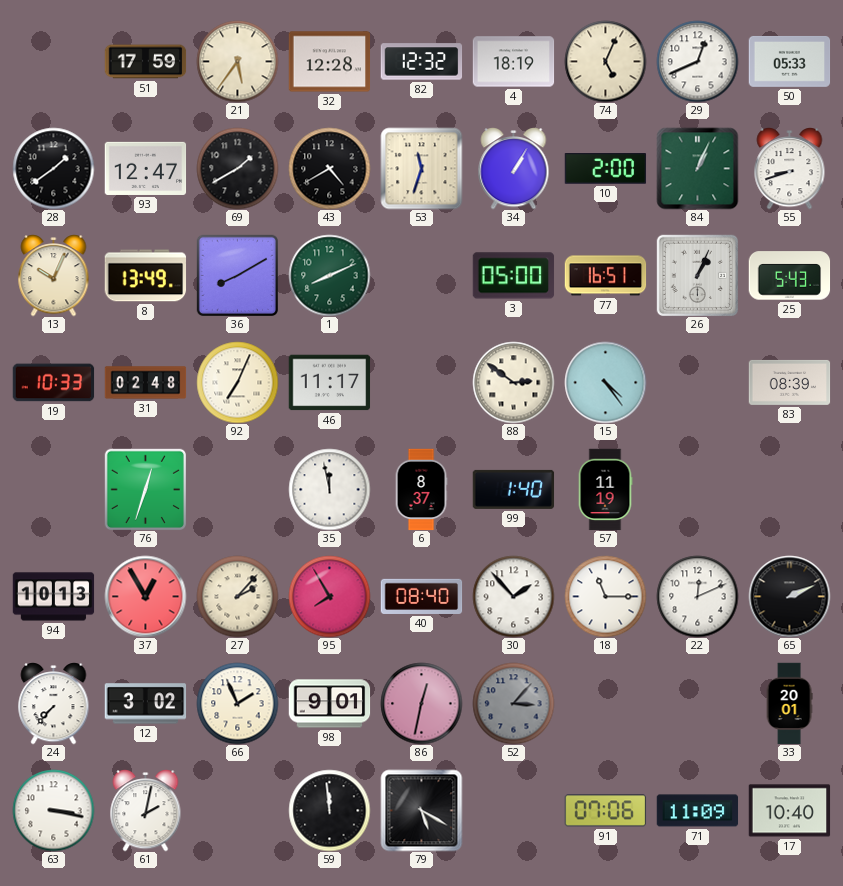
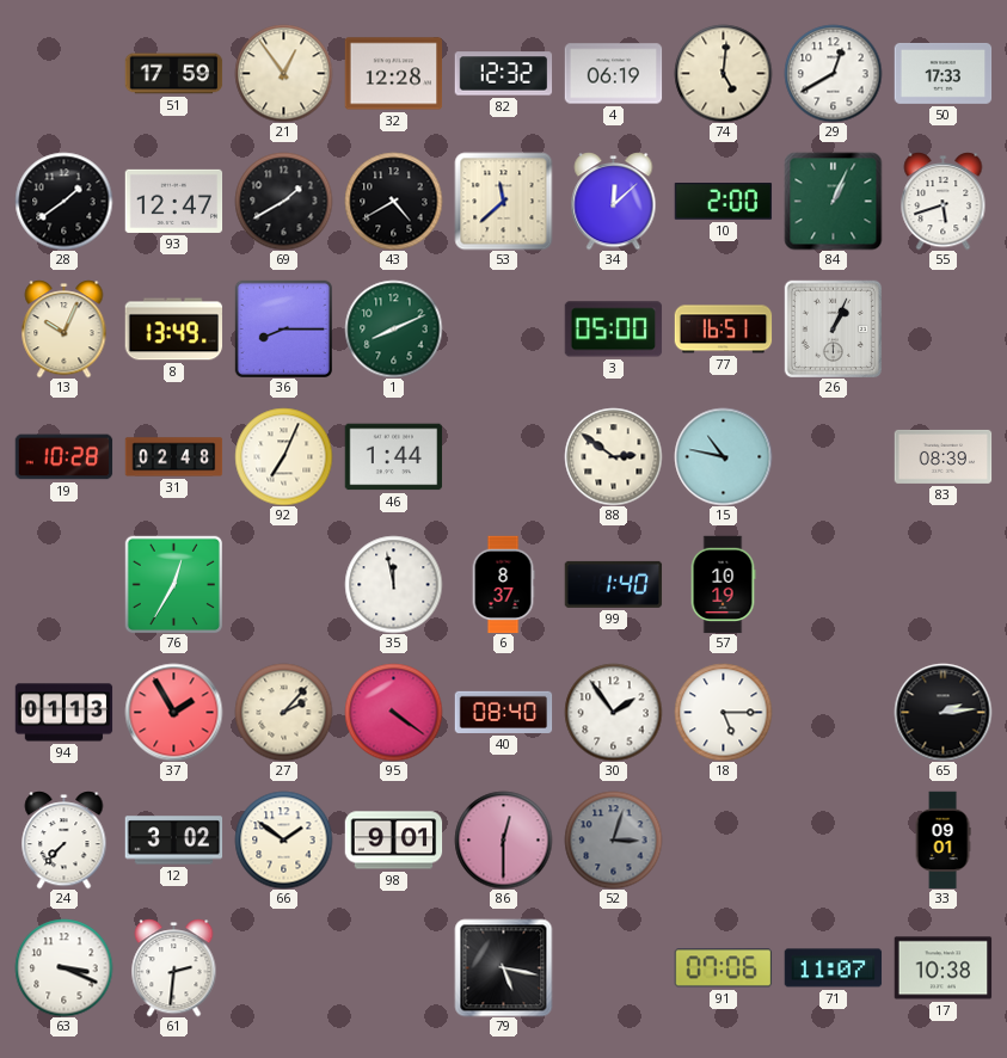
21: 5:36 -> 12:54 (283, 73)
4: 18:19 -> 06:19 (613, 74)
74: 5:04 -> 5:01 (723, 73)
29: 12:41 -> 12:40 (833, 73)
50: 05:33 -> 17:33 (942, 73)
53: 11:33 -> 11:38 (503, 201)
34: 1:05 -> 12:08 (614, 202)
55: 8:42 -> 5:42 (944, 202)
36: 8:10 -> 8:15 (283, 328)
25: 5:43 -> none (789, 276)
19: 10:33 -> 10:28 (63, 457)
46: 11:17 -> 1:44 (393, 457)
15: 4:24 -> 10:47 (723, 456)
76: 12:33 -> 12:35 (173, 584)
57: 11:19 -> 10:19 (723, 584)
94: 10:13 -> 01:13 (63, 713)
37: 12:55 -> 1:55 (173, 712)
95: 7:55 -> 4:21 (393, 712)
30: 1:53 -> 1:54 (613, 712)
18: 11:15 -> 5:15 (723, 712)
22: 12:11 -> none (697, 596)
65: 2:11 -> 2:14 (942, 712)
66: 1:56 -> 1:51 (283, 839)
86: 12:32 -> 12:30 (503, 839)
52: 3:07 -> 3:03 (613, 839)
33: 20:01 -> 09:01 (942, 839)
63: 3:17 -> 3:19 (63, 967)
61: 2:02 -> 2:31 (174, 968)
59: 11:59 -> none (329, 810)
79: 5:20 -> 5:17 (503, 967)
71: 11:09 -> 11:07 (833, 968)
17: 10:40 -> 10:38 (942, 968)
